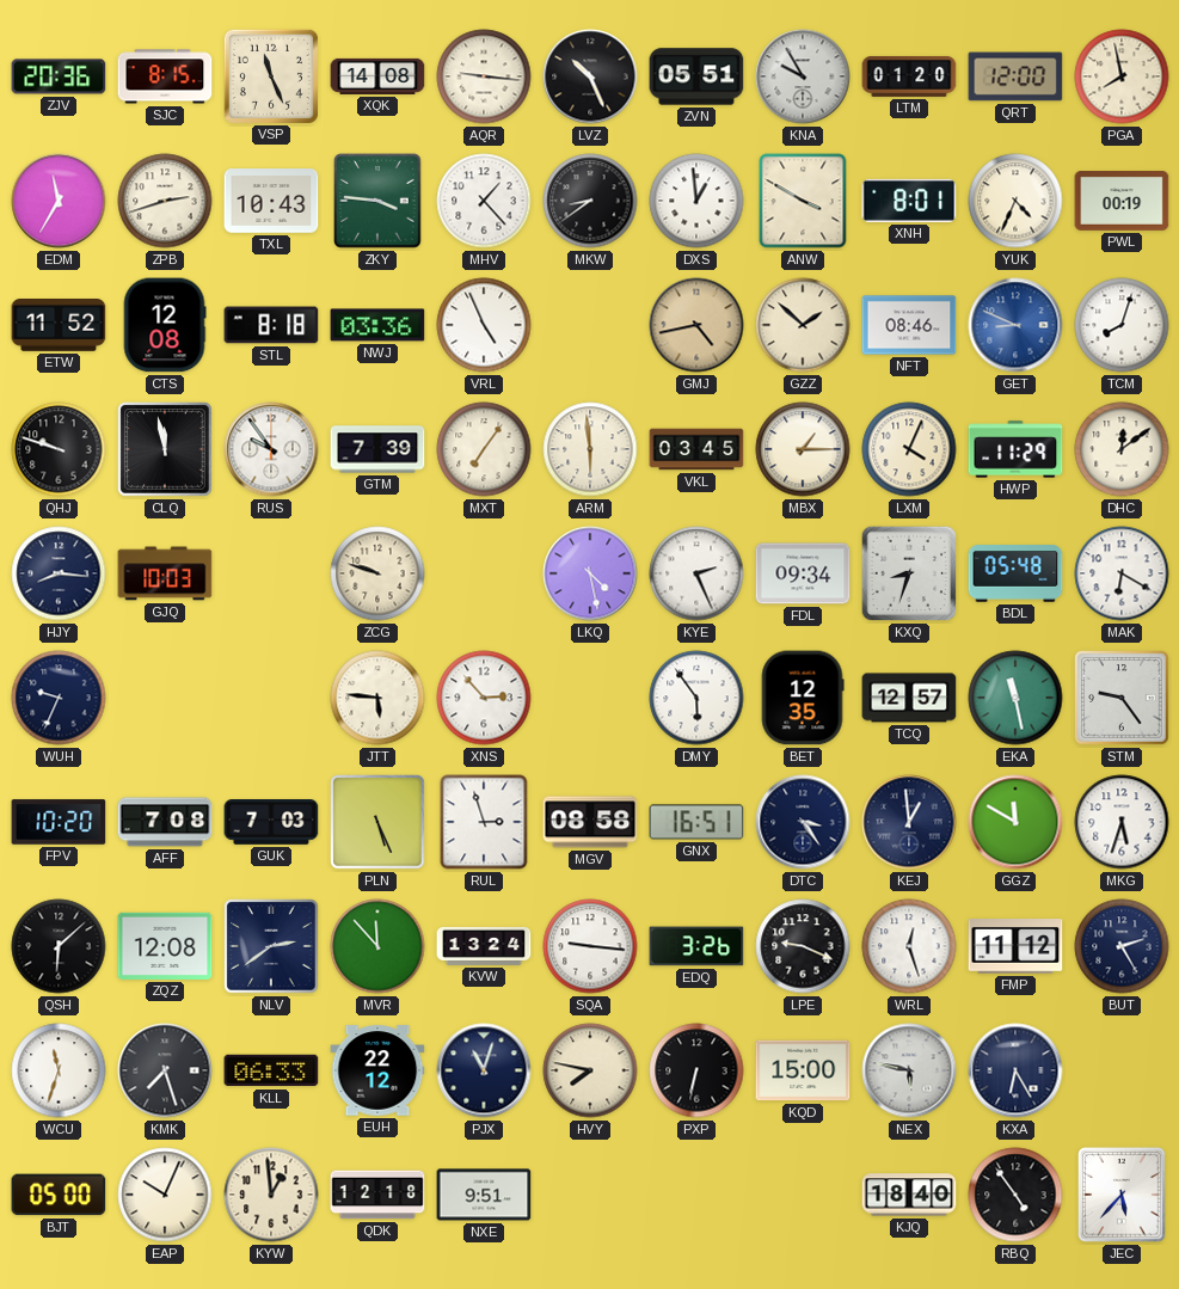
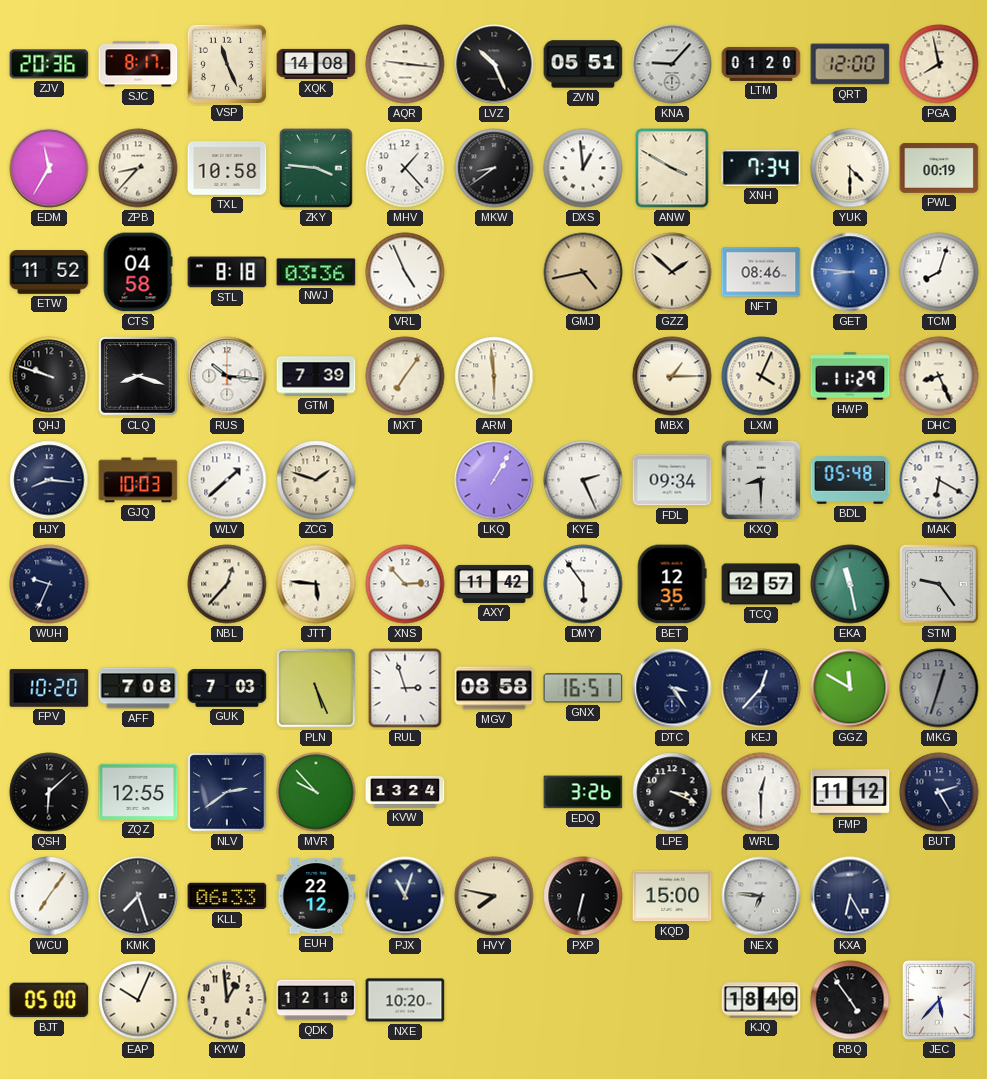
SJC: 8:15 -> 8:17 (138, 64)
KNA: 9:55 -> 9:07 (672, 64)
ZPB: 2:42 -> 8:37 (138, 168)
TXL: 10:43 -> 10:58 (227, 168)
XNH: 8:01 -> 7:34 (761, 168)
YUK: 4:34 -> 4:30 (850, 168)
CTS: 12:08 -> 04:58 (138, 272)
GET: 8:49 -> 8:46 (850, 272)
CLQ: 11:58 -> 8:18 (138, 376)
RUS: 9:54 -> 10:16 (227, 376)
VKL: 03:45 -> none (696, 449)
DHC: 12:09 -> 8:26 (939, 376)
WLV: none -> 1:38 (227, 480)
ZCG: 9:48 -> 1:48 (316, 480)
LKQ: 4:28 -> 1:05 (494, 480)
KXQ: 8:33 -> 8:30 (761, 480)
NBL: none -> 12:37 (227, 584)
AXY: none -> 11:42 (494, 584)
KEJ: 12:59 -> 12:37 (761, 688)
MKG: 5:33 -> 12:33 (939, 688)
MKG dial: white -> grey (939, 688)
ZQZ: 12:08 -> 12:55 (138, 792)
MVR: 11:53 -> 9:53 (316, 792)
SQA: 9:16 -> none (590, 946)
LPE: 9:19 -> 3:19 (672, 792)
WRL: 12:27 -> 12:30 (761, 792)
WCU: 11:33 -> 7:06 (49, 896)
NEX: 5:47 -> 6:46 (761, 896)
NXE: 9:51 -> 10:20 (405, 1000)
